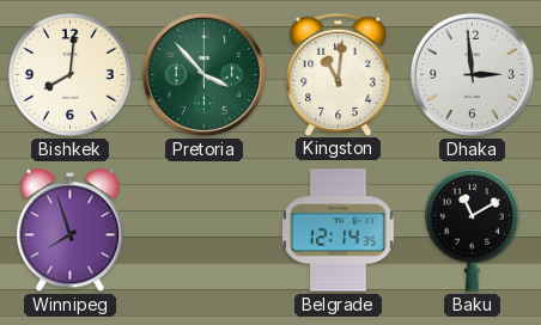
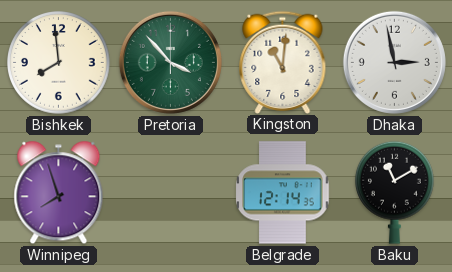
Bishkek: 8:01 -> 7:59 (59, 63)
Dhaka: 2:59 -> 2:58 (394, 62)
